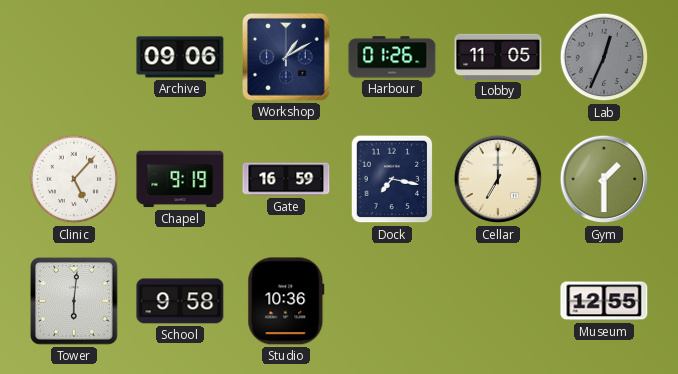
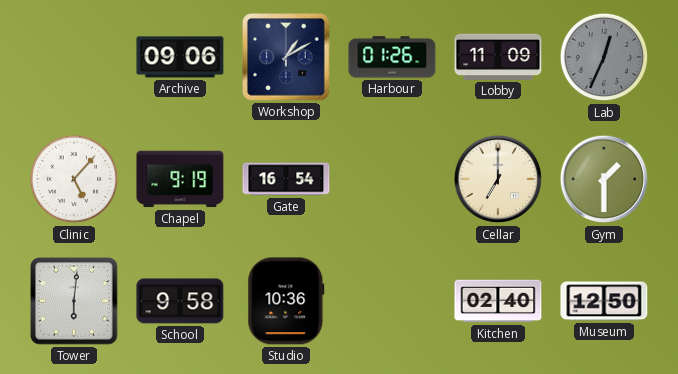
Lobby: 11:05 -> 11:09 (498, 57)
Gate: 16:59 -> 16:54 (286, 179)
Dock: 7:17 -> none (392, 179)
Kitchen: none -> 02:40 (498, 301)
Museum: 12:55 -> 12:50 (604, 301)
